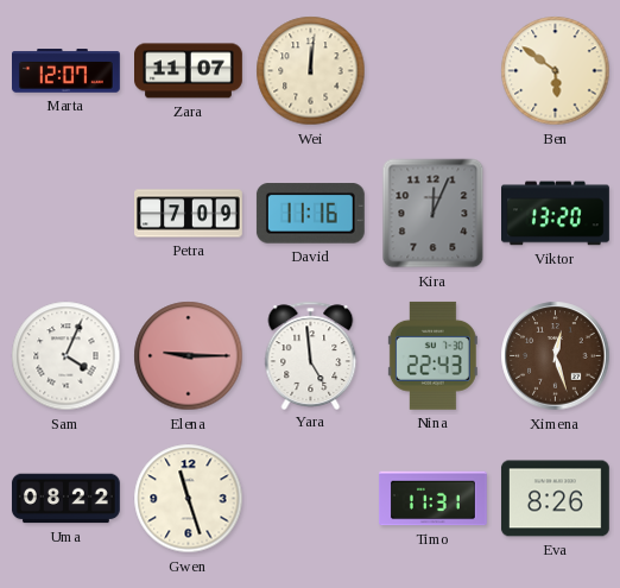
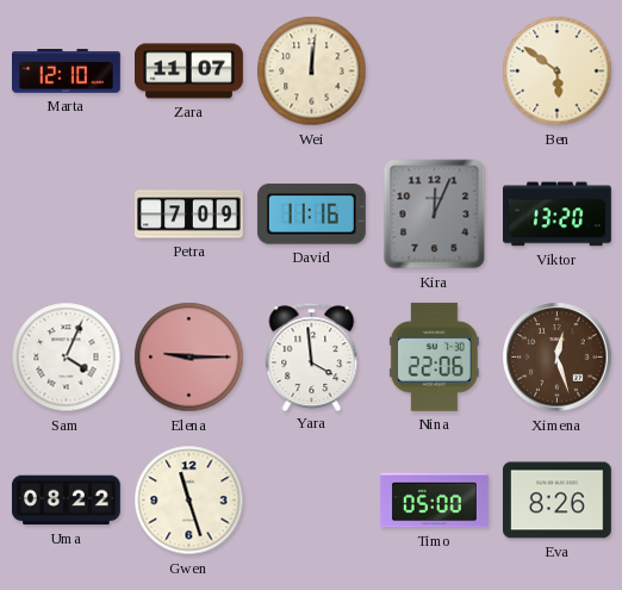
Marta: 12:07 -> 12:10 (67, 72)
Yara: 4:59 -> 3:59 (312, 356)
Nina: 22:43 -> 22:06 (434, 356)
Timo: 11:31 -> 05:00 (435, 501)
